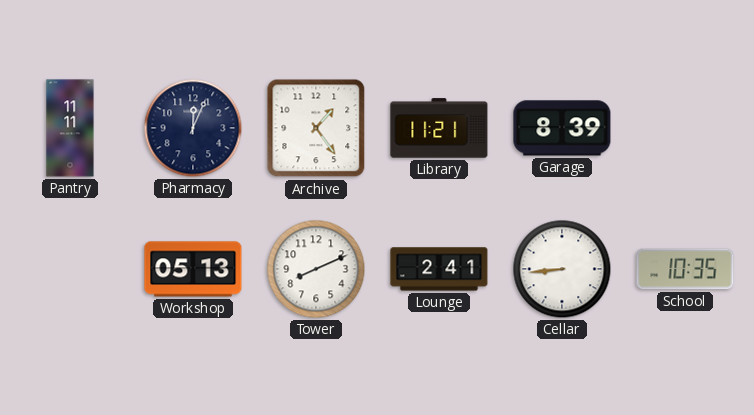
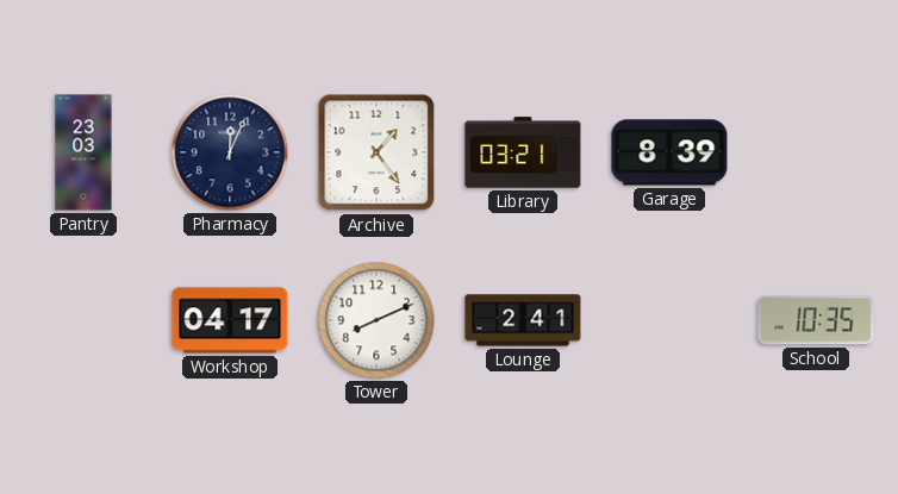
Pantry: 11:11 -> 23:03 (83, 152)
Library: 11:21 -> 03:21 (523, 152)
Workshop: 05:13 -> 04:17 (230, 320)
Cellar: 8:44 -> none (562, 269)
